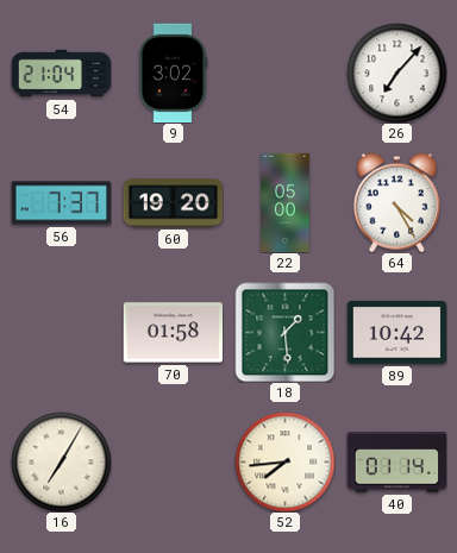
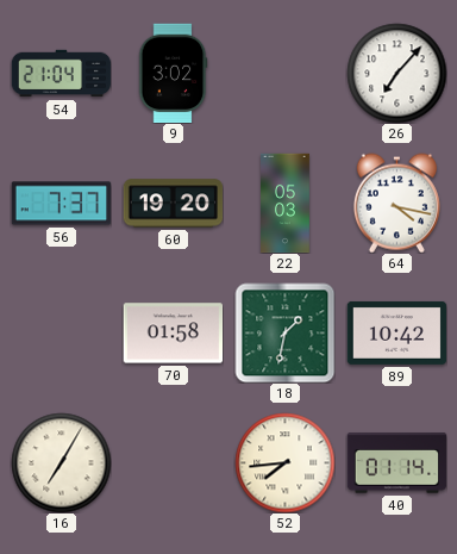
22: 05:00 -> 05:03 (286, 203)
64: 4:25 -> 4:17 (396, 203)
18: 1:29 -> 1:32 (284, 332)
